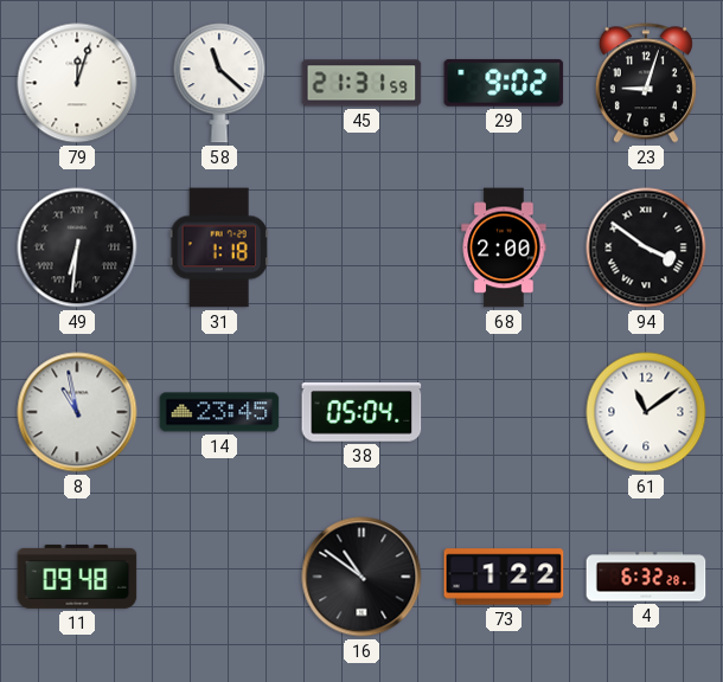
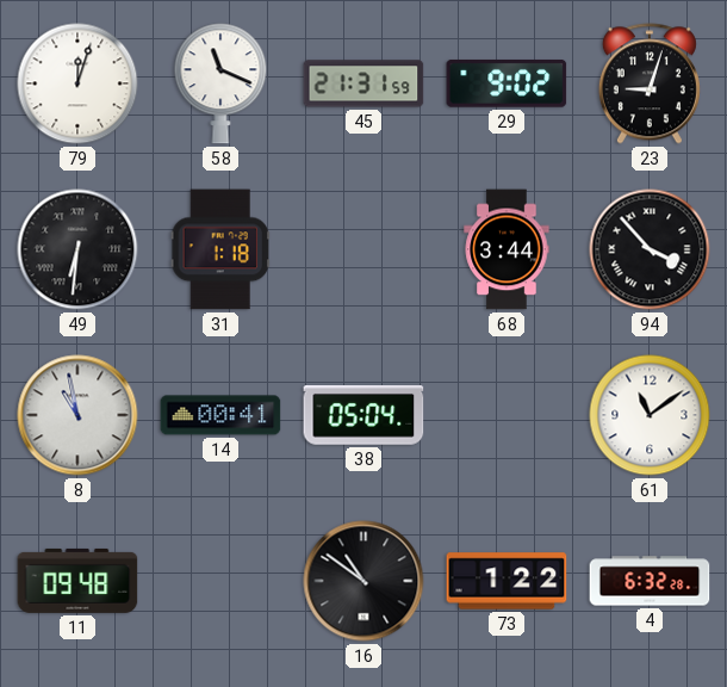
58: 11:22 -> 11:19 (220, 83)
68: 2:00 -> 3:44 (507, 249)
94: 3:51 -> 3:53 (650, 249)
14: 23:45 -> 00:41 (220, 415)
